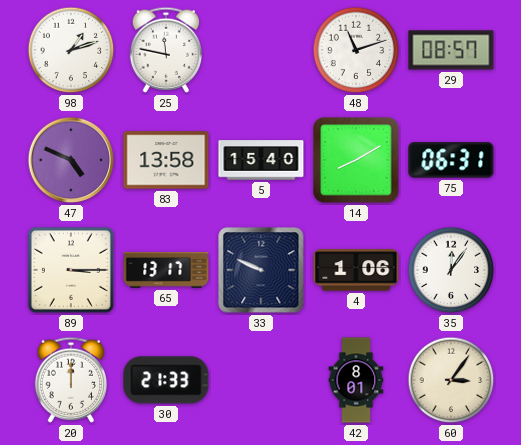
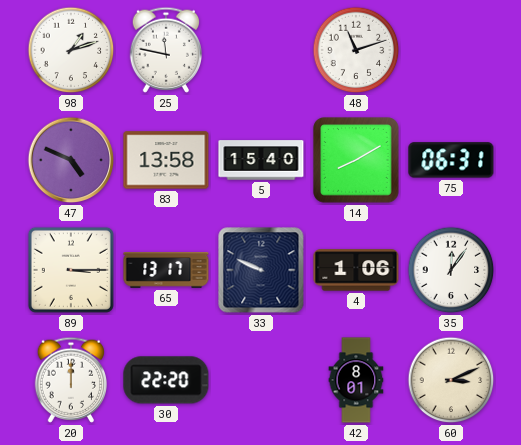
29: 08:57 -> none (451, 50)
30: 21:33 -> 22:20 (166, 380)
60: 3:06 -> 3:11 (451, 380)
